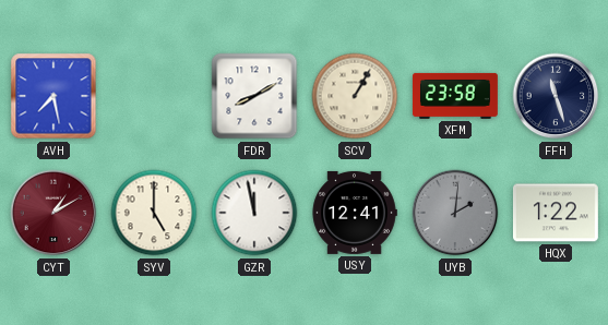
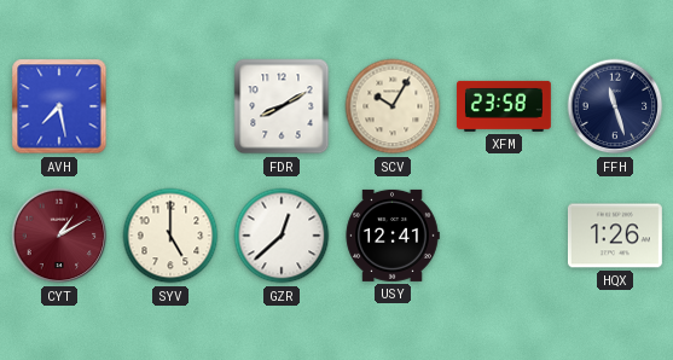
SCV: 1:05 -> 10:05 (393, 106)
GZR: 11:58 -> 12:38 (282, 236)
UYB: 2:01 -> none (455, 213)
HQX: 1:22 -> 1:26 (615, 236)
